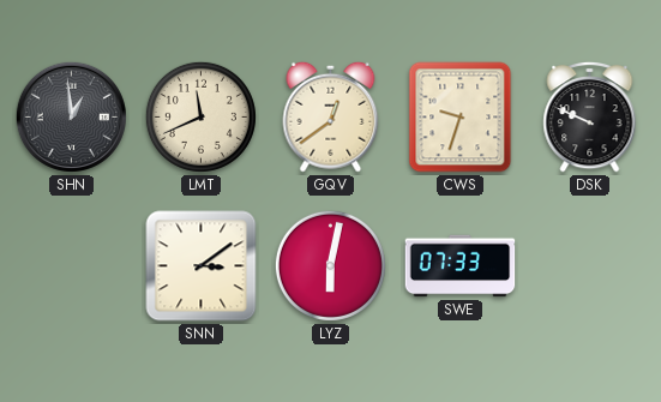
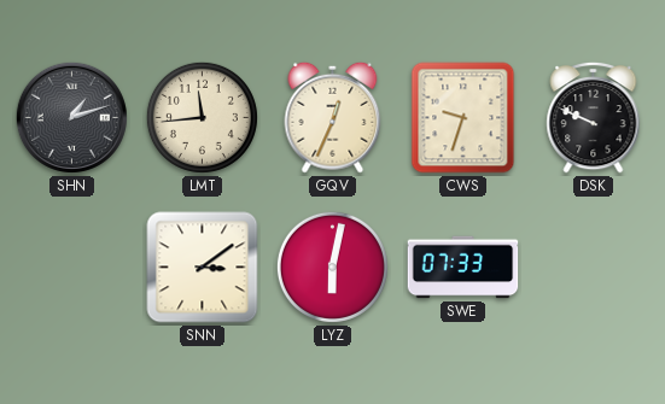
SHN: 12:59 -> 1:12 (71, 117)
LMT: 11:41 -> 11:44 (202, 117)
GQV: 12:39 -> 12:34 (333, 117)
